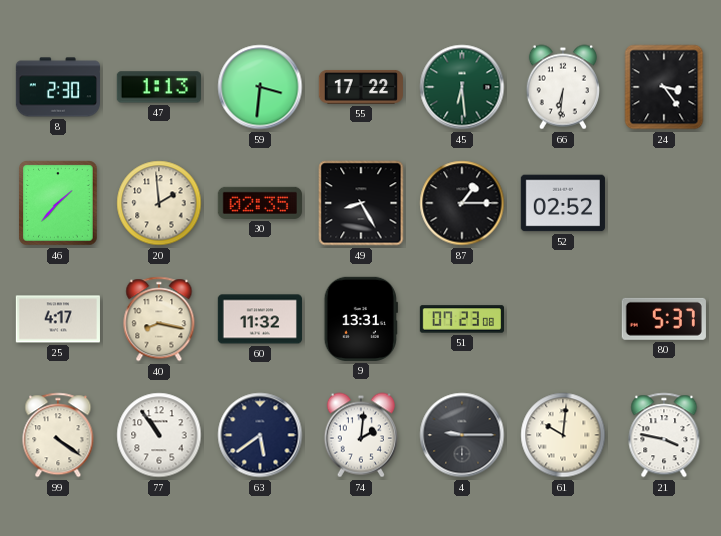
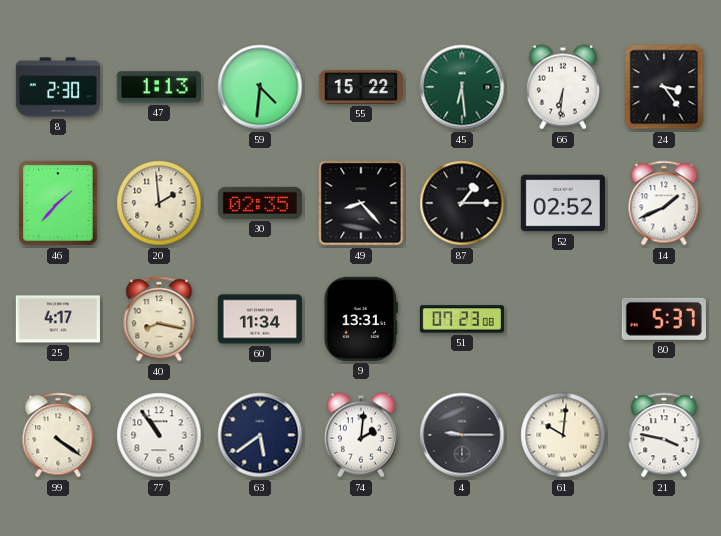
59: 3:31 -> 4:31 (260, 87)
55: 17:22 -> 15:22 (361, 87)
49: 8:25 -> 8:23 (361, 203)
14: none -> 1:41 (664, 203)
60: 11:32 -> 11:34 (259, 319)
